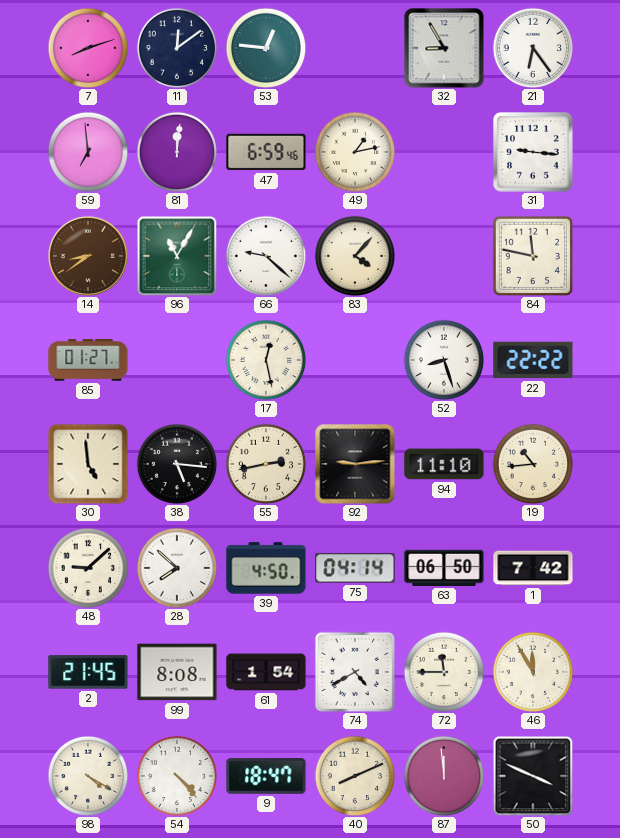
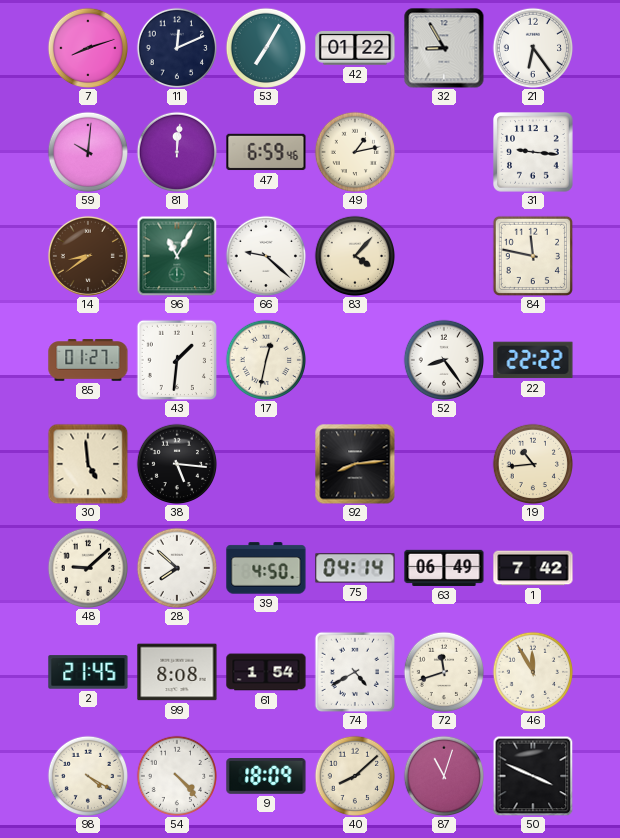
11: 12:09 -> 12:11 (176, 47)
53: 12:46 -> 7:05 (265, 47)
42: none -> 01:22 (355, 48)
59: 6:59 -> 10:01 (87, 151)
43: none -> 1:31 (177, 360)
17: 12:28 -> 12:32 (265, 359)
52: 8:27 -> 8:24 (443, 359)
55: 2:43 -> none (265, 463)
92: 9:14 -> 8:14 (355, 464)
94: 11:10 -> none (444, 464)
63: 06:50 -> 06:49 (444, 568)
72: 11:45 -> 11:42 (443, 671)
9: 18:47 -> 18:09 (266, 777)
40: 8:11 -> 8:08 (354, 775)
87: 11:59 -> 11:03 (443, 775)
